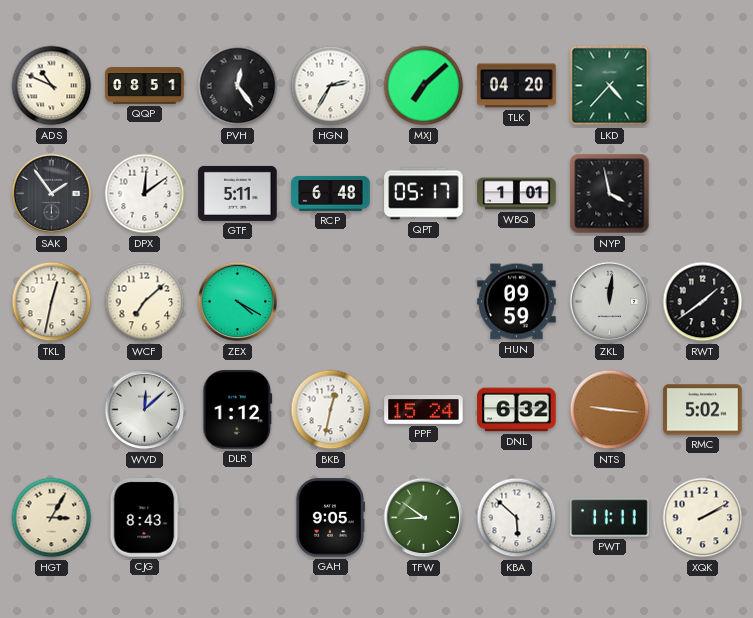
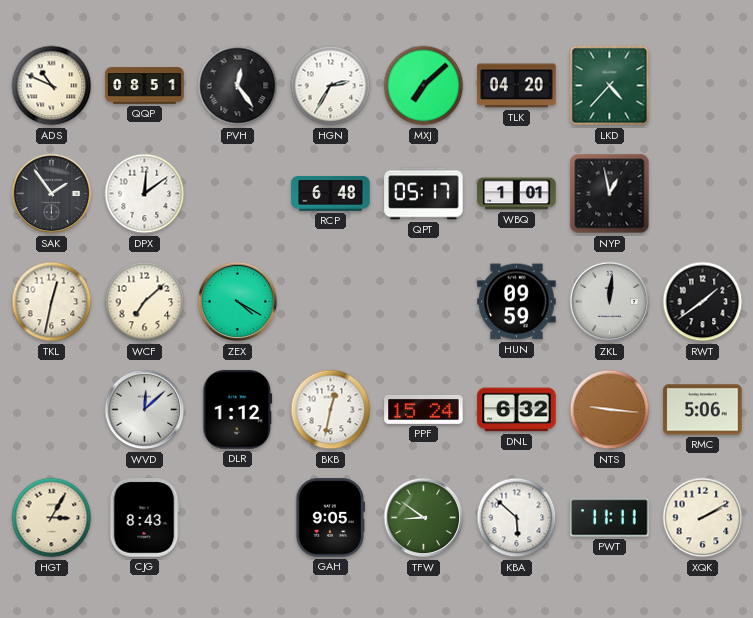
GTF: 5:11 -> none (238, 193)
NYP: 3:58 -> 12:58 (610, 194)
RMC: 5:02 -> 5:06 (703, 410)
